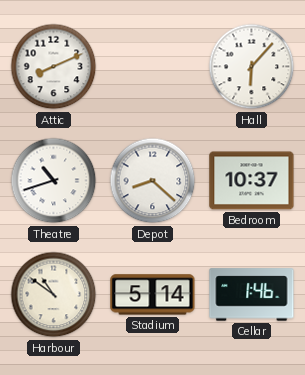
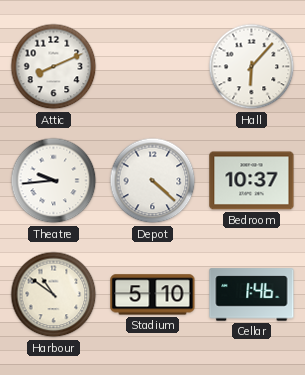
Theatre: 10:42 -> 9:44 (54, 181)
Depot: 8:22 -> 4:22 (153, 181)
Stadium: 5:14 -> 5:10 (153, 295)
